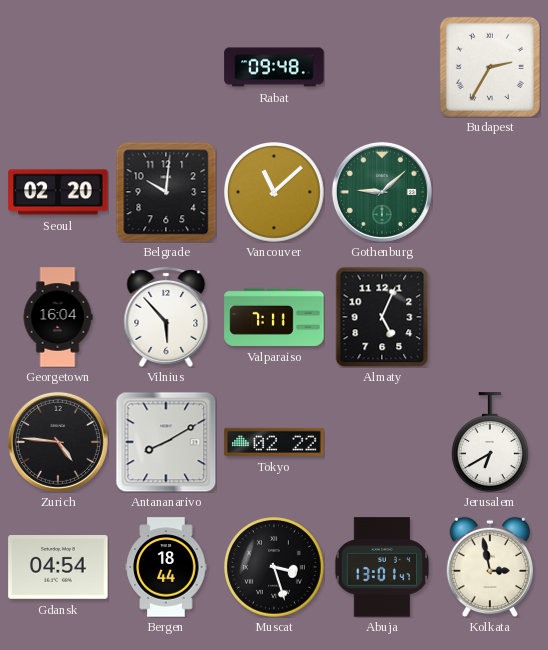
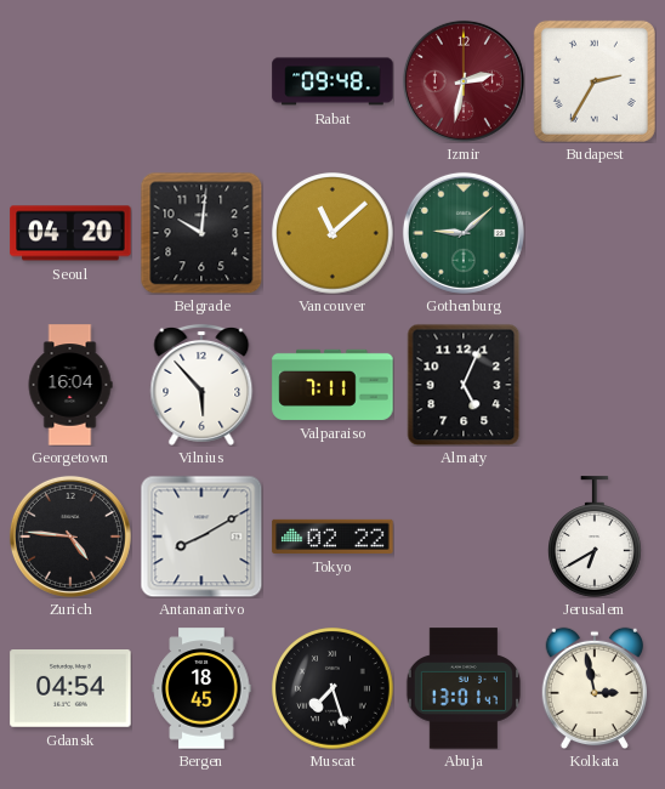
Izmir: none -> 2:32 (464, 81)
Seoul: 02:20 -> 04:20 (70, 233)
Bergen: 18:44 -> 18:45 (201, 688)
Muscat: 3:27 -> 7:27 (332, 688)
